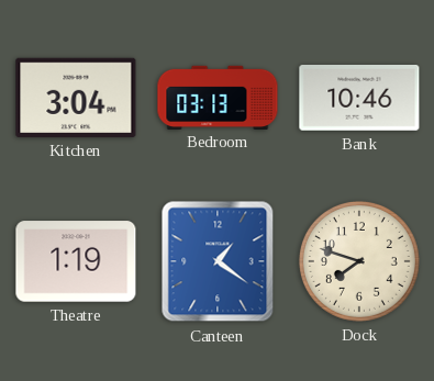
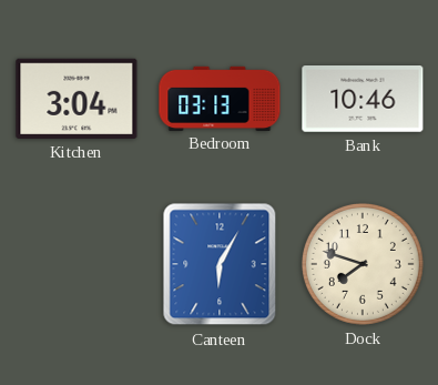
Theatre: 1:19 -> none (76, 261)
Canteen: 1:21 -> 6:05 (220, 264)
